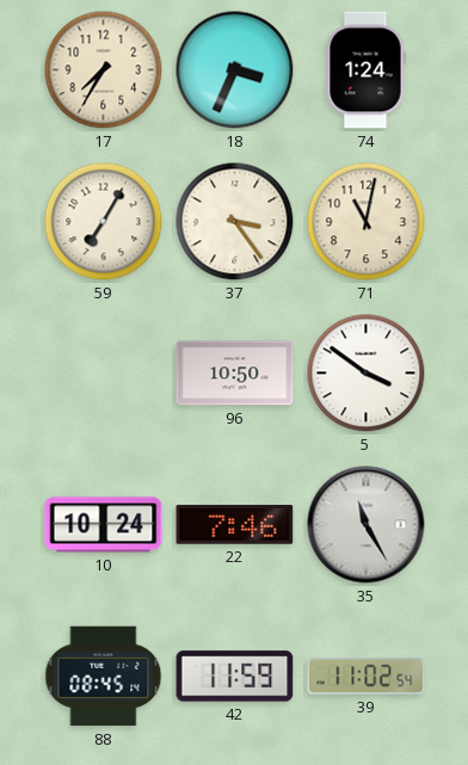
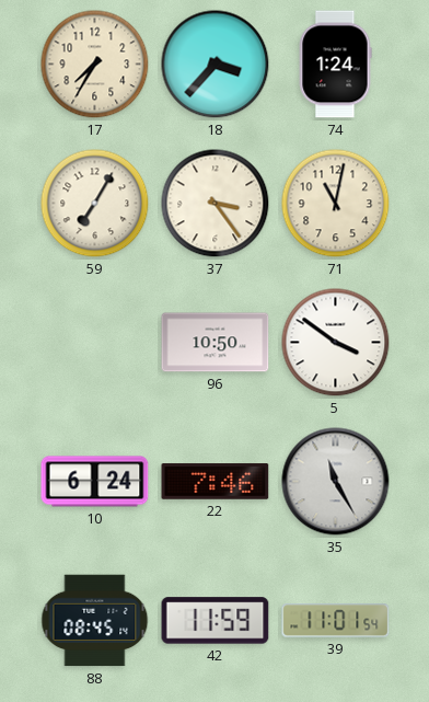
18: 3:34 -> 3:37 (216, 65)
10: 10:24 -> 6:24 (95, 482)
39: 11:02 -> 11:01 (336, 621)
